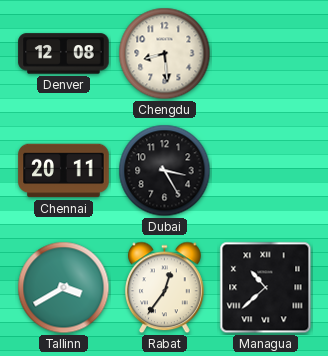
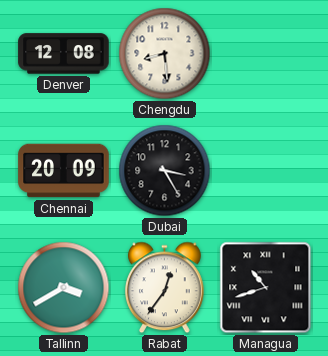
Chennai: 20:11 -> 20:09 (64, 171)
Managua: 10:38 -> 10:42 (266, 288)
